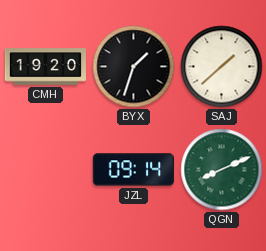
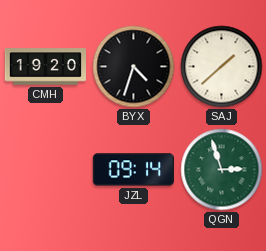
BYX: 1:33 -> 4:33 (134, 67)
QGN: 8:11 -> 2:57 (222, 170)
